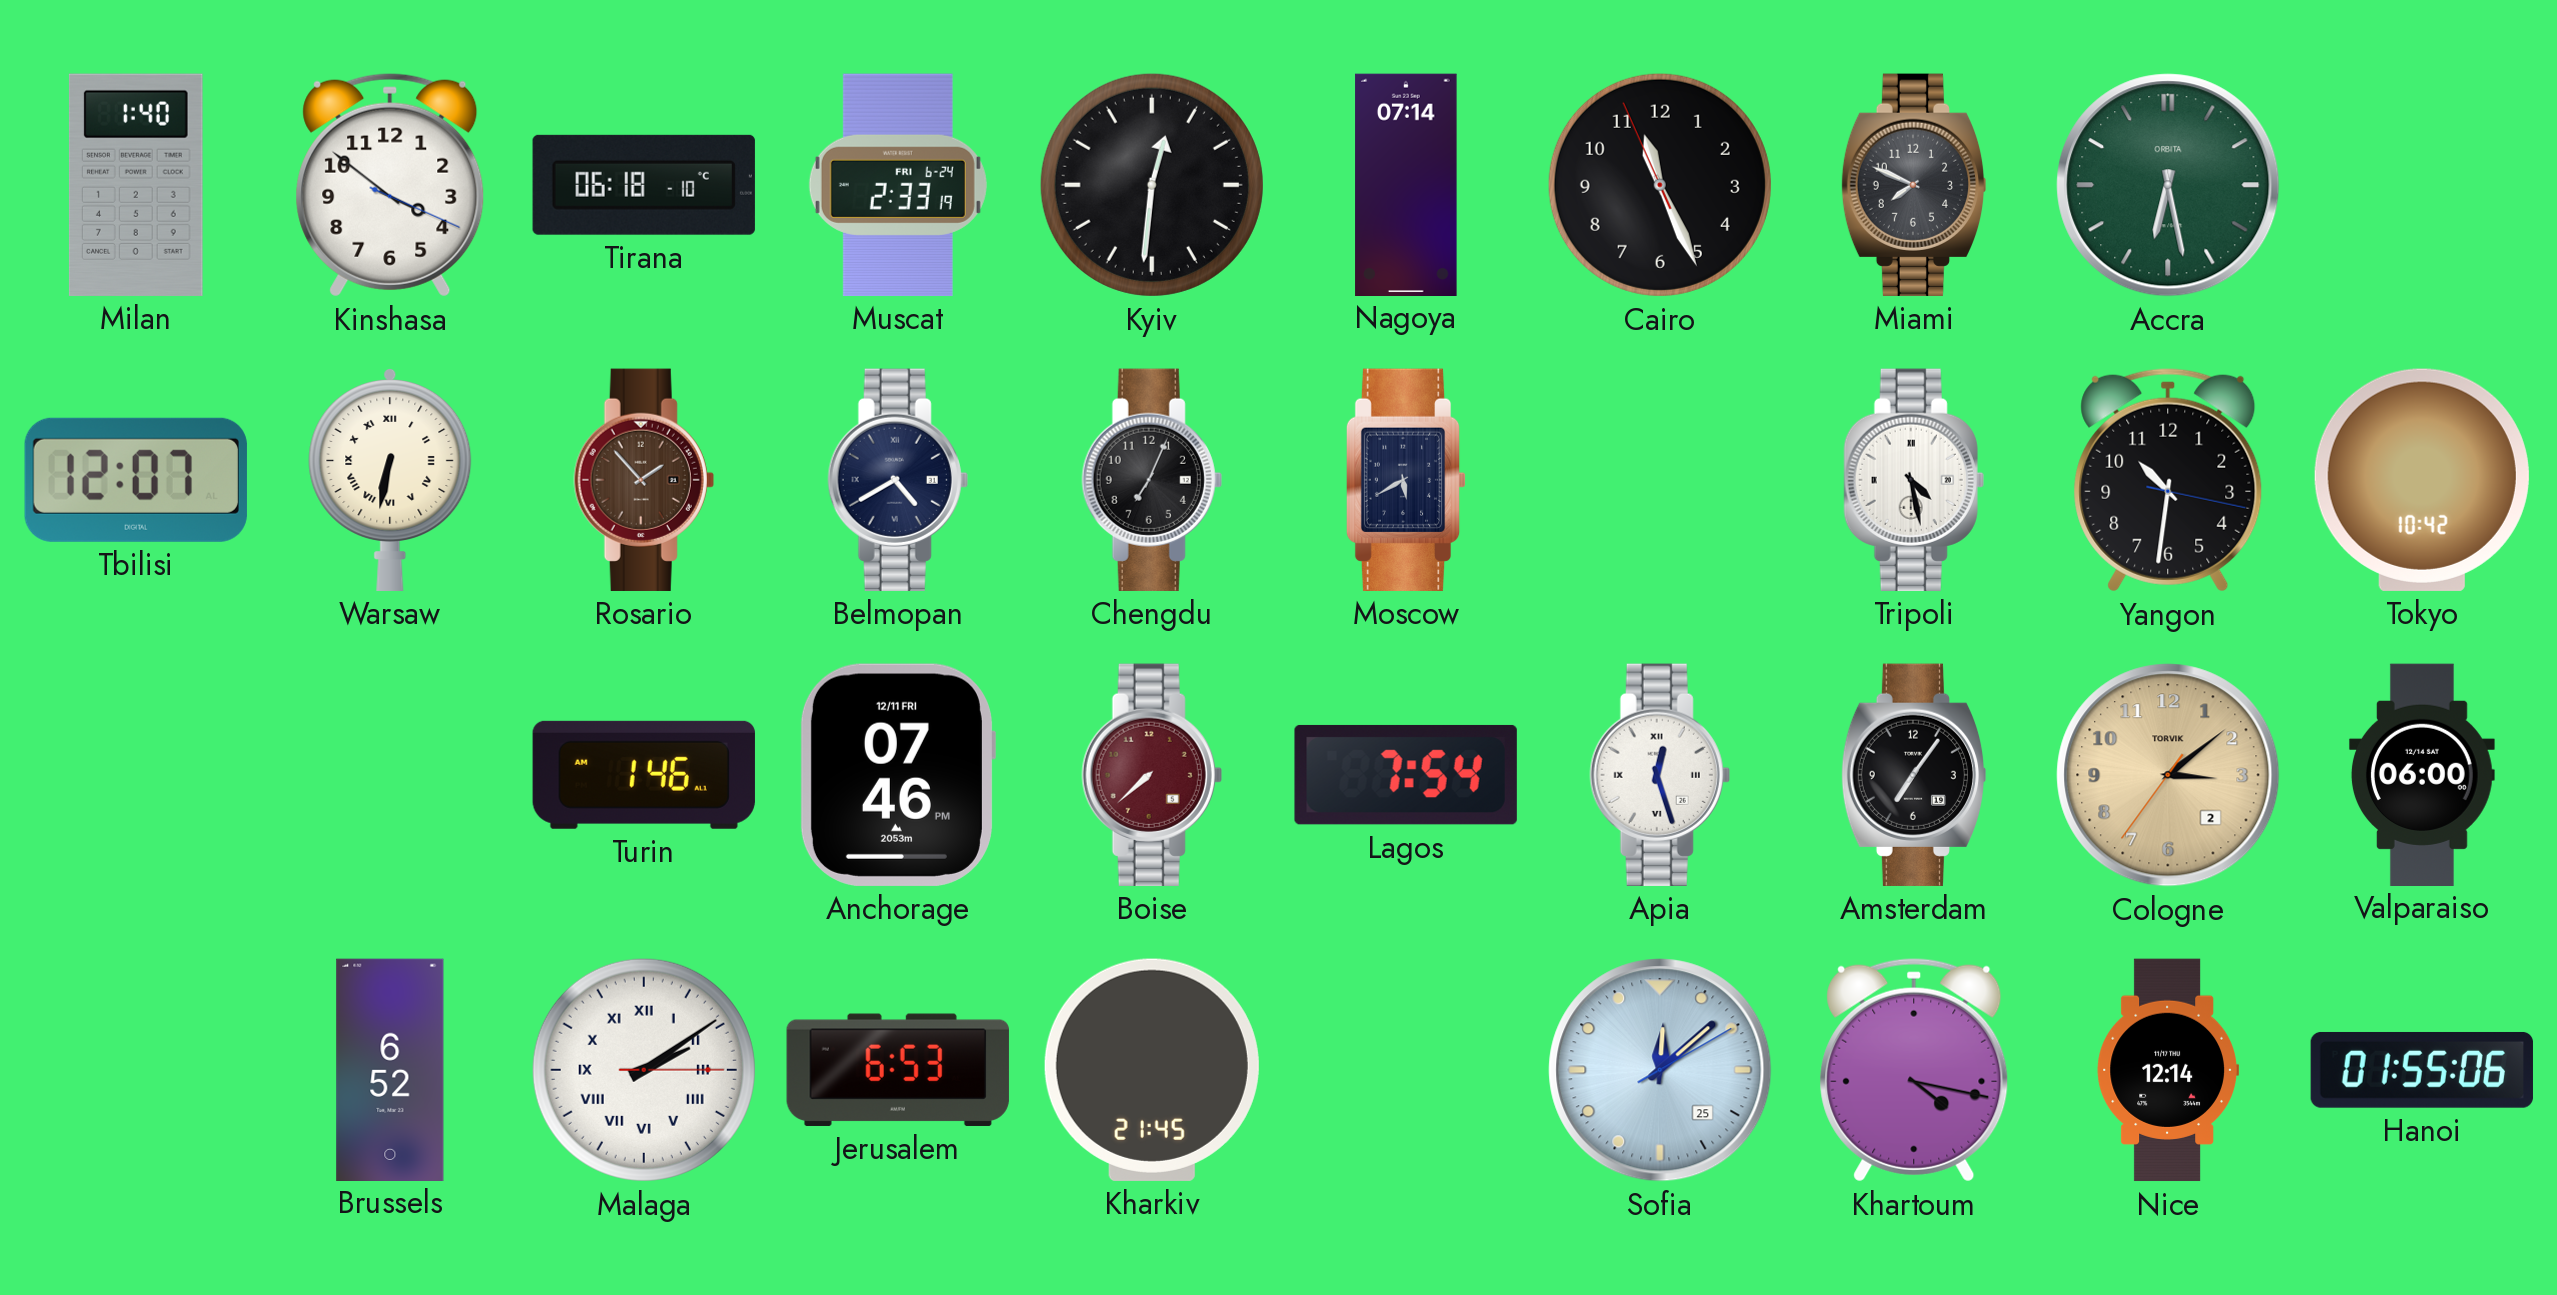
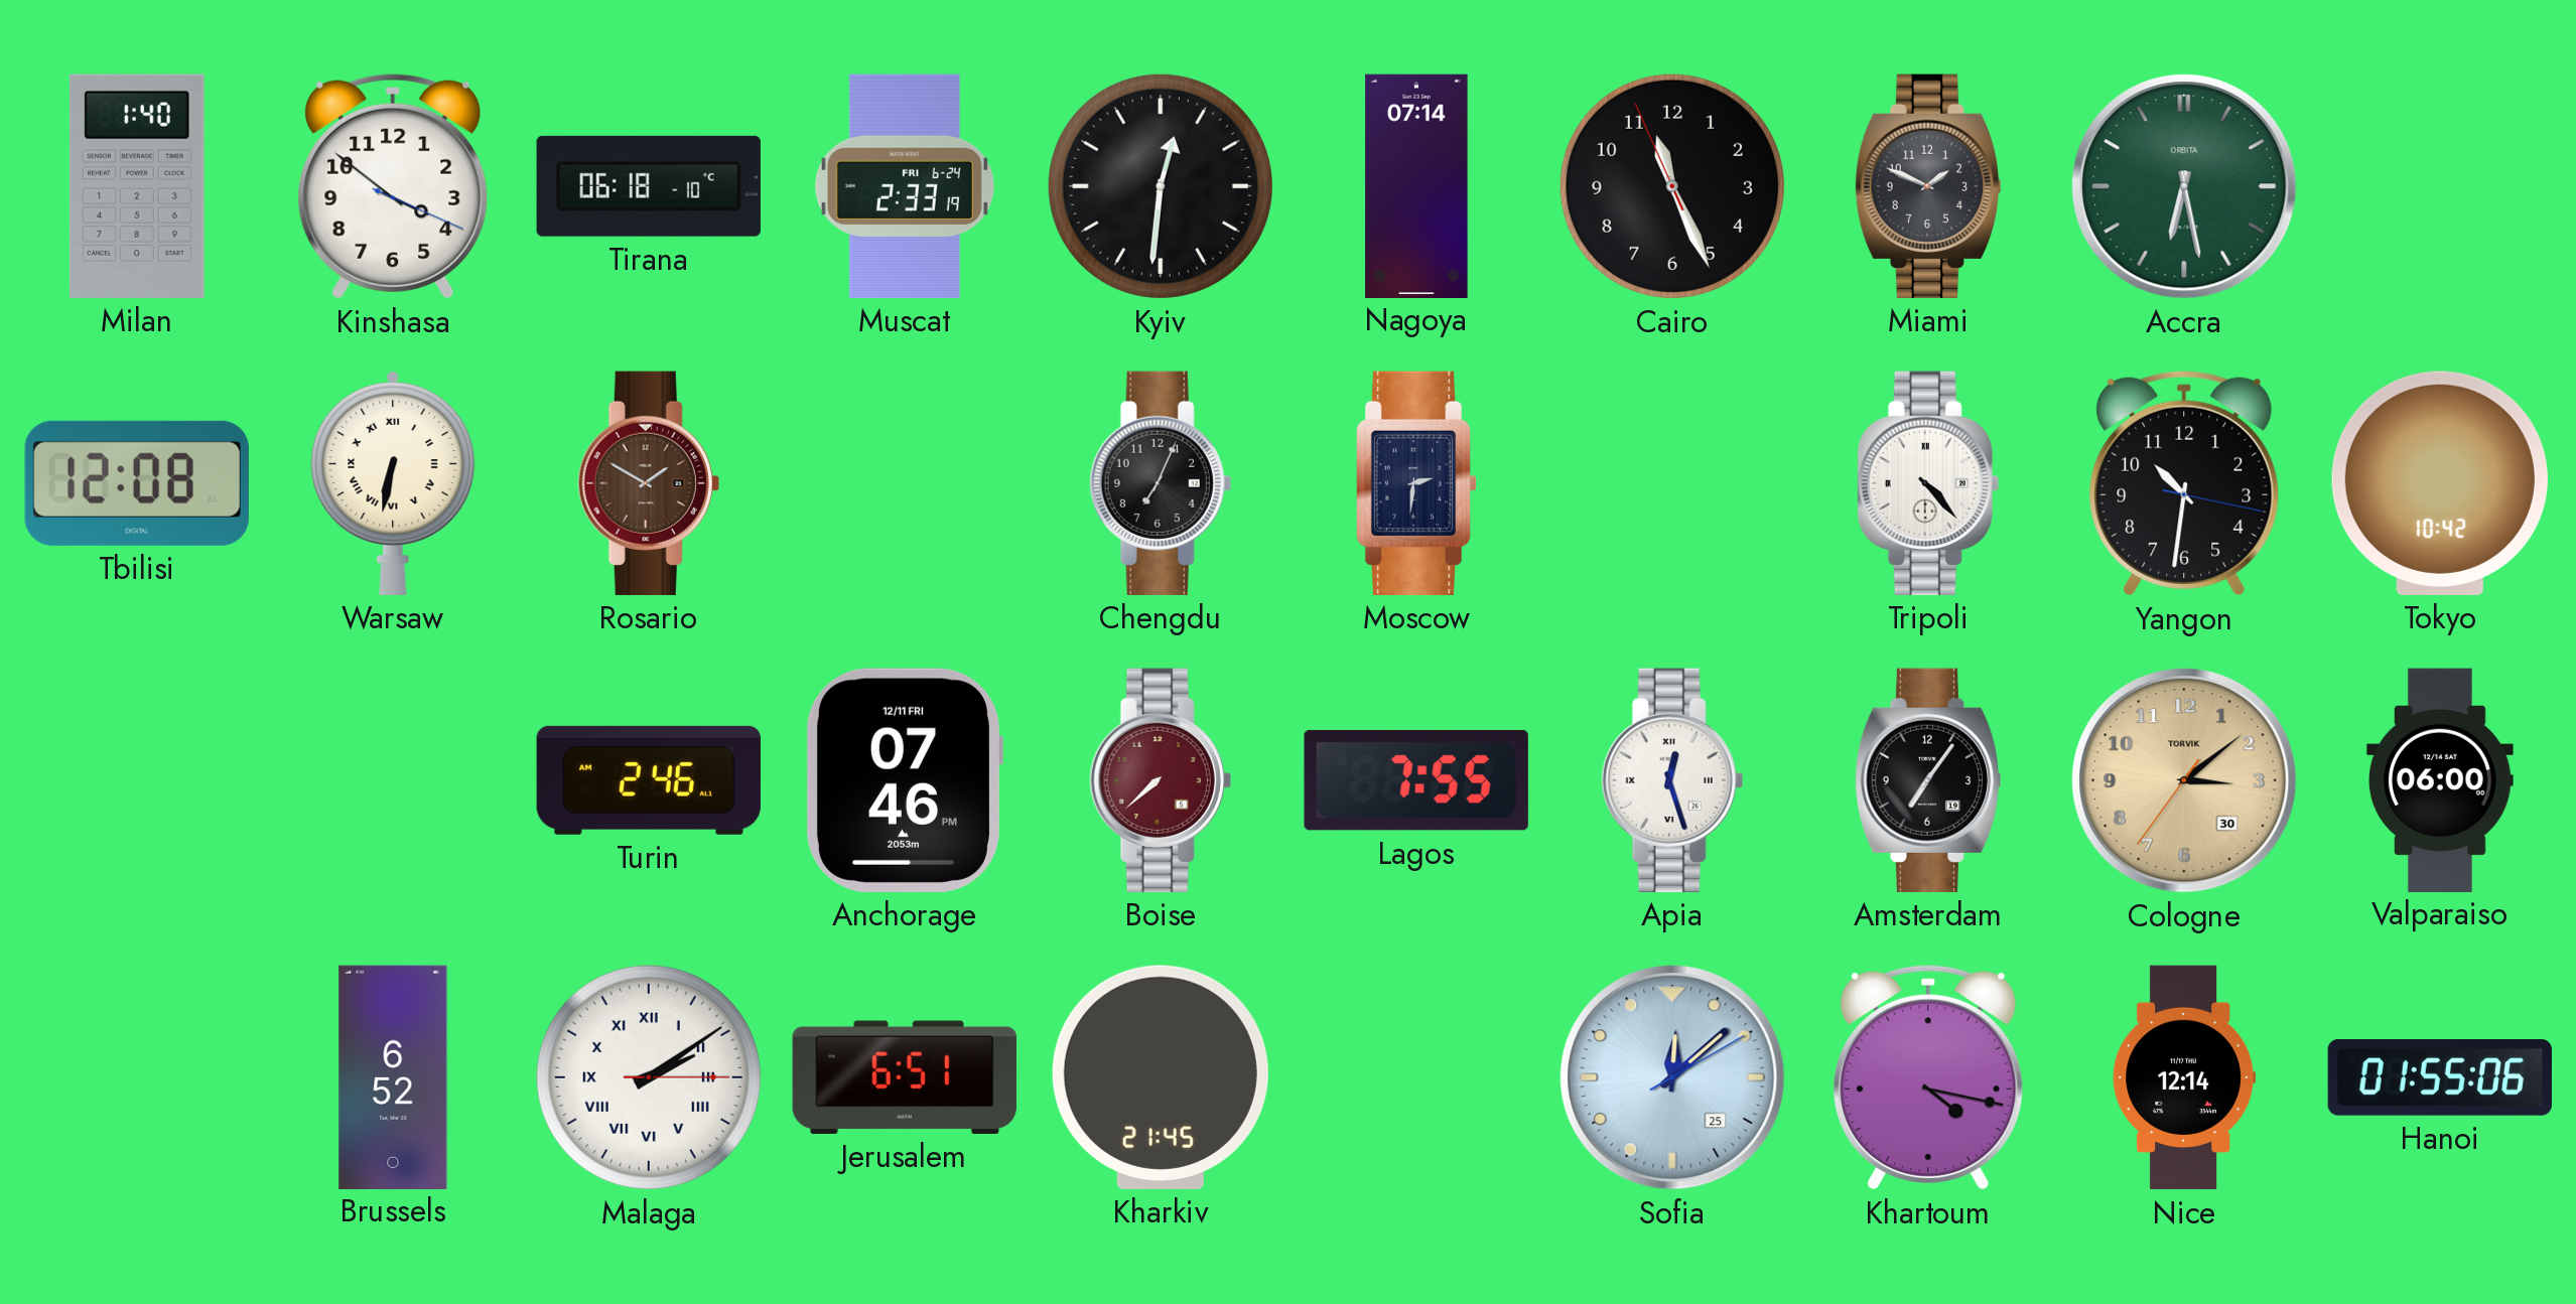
Miami: 7:49 -> 1:49 (1928, 186)
Tbilisi: 12:07 -> 12:08 (137, 483)
Rosario: 1:53 -> 1:50 (649, 483)
Belmopan: 4:40 -> none (898, 480)
Moscow: 5:40 -> 2:31 (1416, 483)
Tripoli: 4:28 -> 4:23 (1928, 483)
Turin: 1:46 -> 2:46 (649, 780)
Lagos: 7:54 -> 7:55 (1416, 780)
Cologne date: 2 -> 30 (2184, 780)
Jerusalem: 6:53 -> 6:51 (905, 1077)
